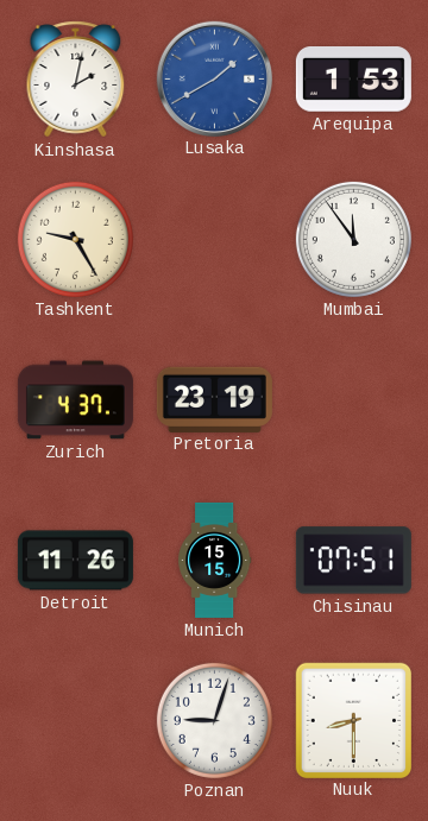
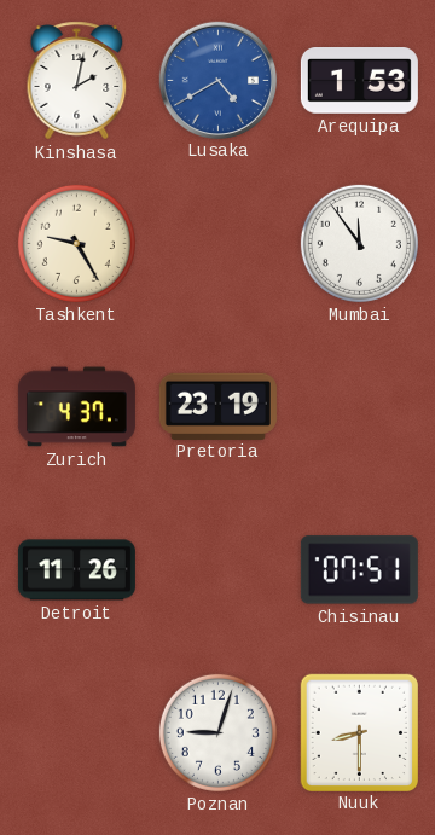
Lusaka: 1:40 -> 4:40 (217, 80)
Munich: 15:15 -> none (215, 560)
